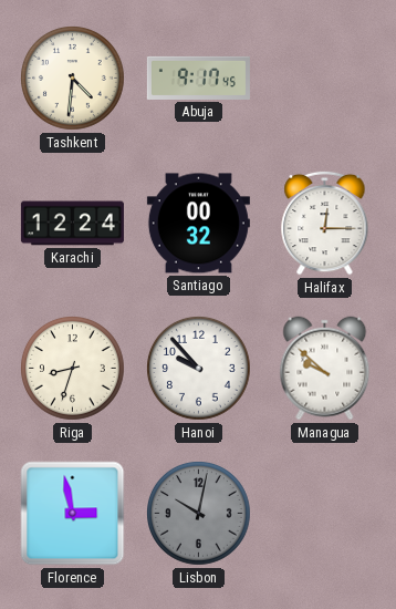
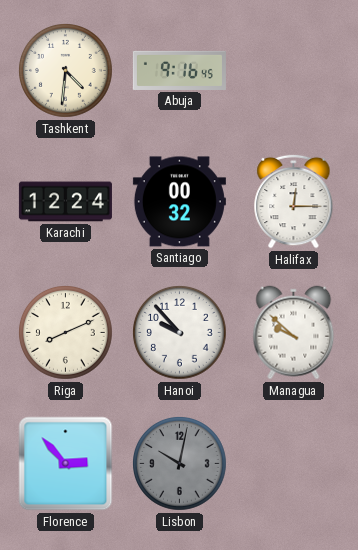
Abuja: 9:17 -> 9:16 (179, 70)
Riga: 8:33 -> 8:11 (66, 333)
Florence: 2:58 -> 2:53 (66, 464)
